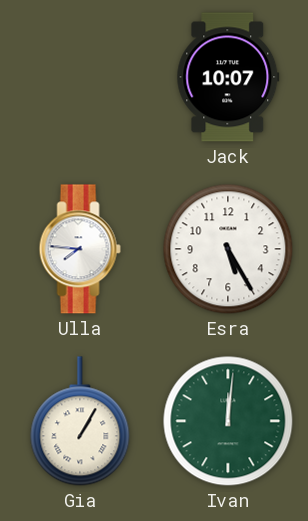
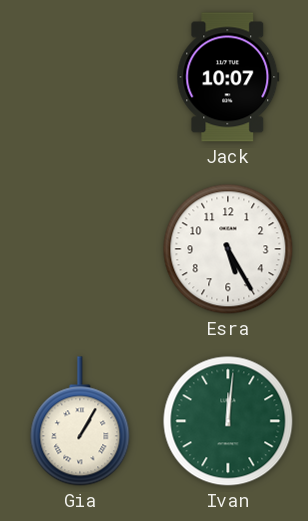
Ulla: 7:46 -> none (80, 249)
